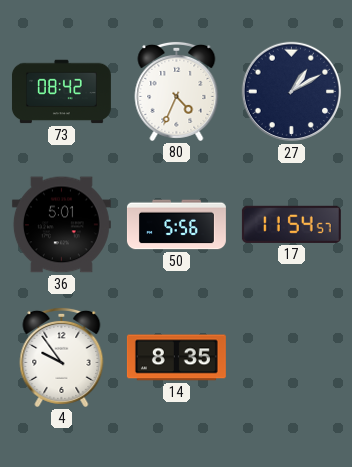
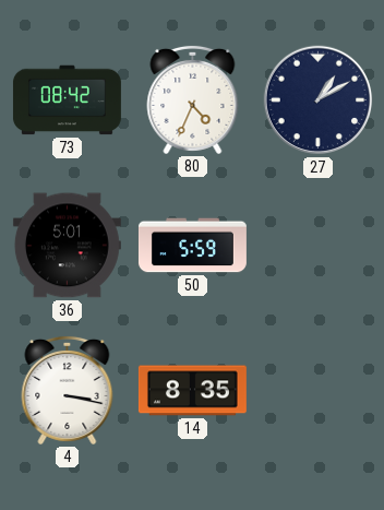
50: 5:56 -> 5:59 (192, 246)
17: 11:54 -> none (291, 224)
4: 9:54 -> 3:17 (68, 390)
